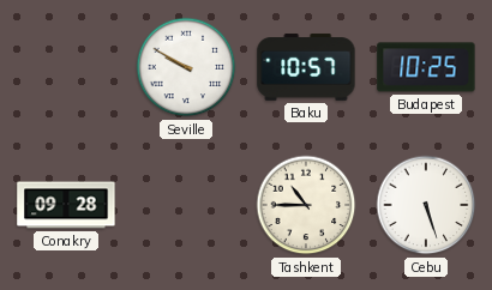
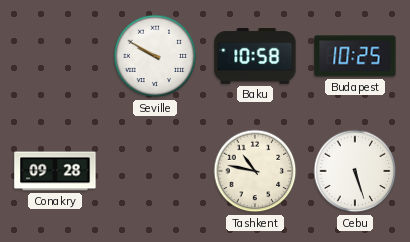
Baku: 10:57 -> 10:58 (255, 56)
Tashkent: 10:45 -> 10:47 (255, 171)
